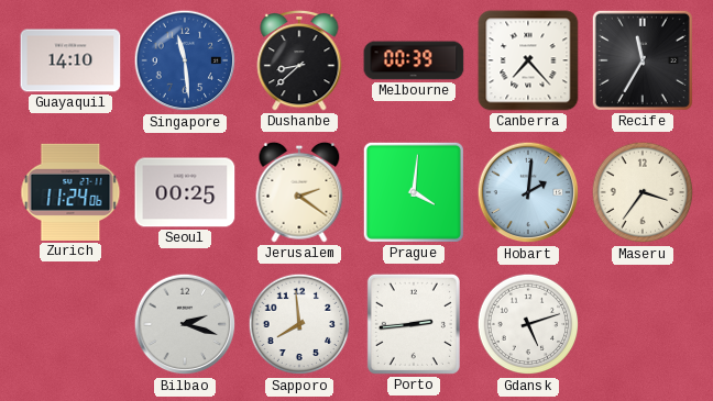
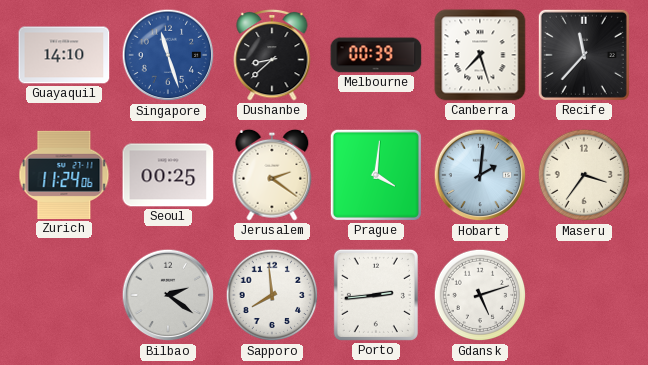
Singapore: 11:29 -> 11:27 (168, 55)
Canberra: 7:23 -> 7:27 (480, 55)
Recife: 11:35 -> 11:37 (584, 55)
Bilbao: 2:18 -> 2:21 (168, 295)
